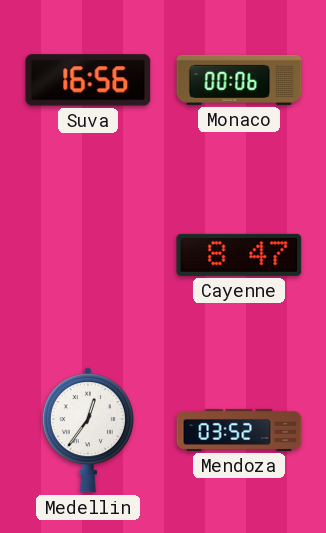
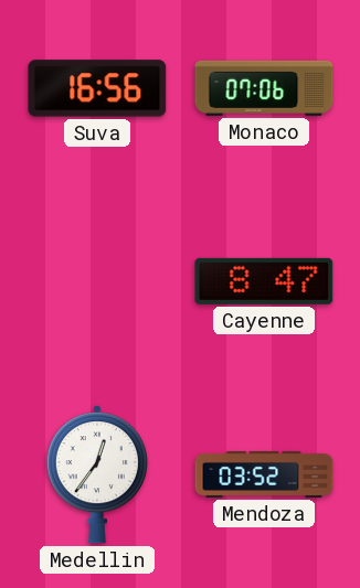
Monaco: 00:06 -> 07:06 (264, 88)
